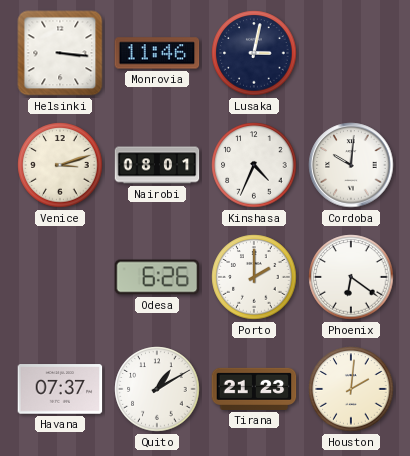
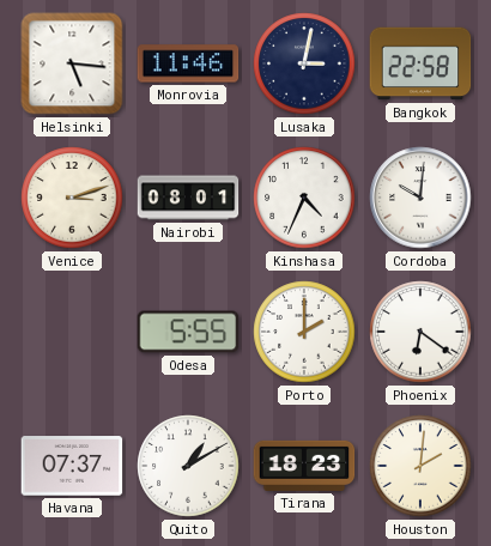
Helsinki: 3:16 -> 5:16 (72, 63)
Bangkok: none -> 22:58 (420, 63)
Odesa: 6:26 -> 5:55 (188, 332)
Tirana: 21:23 -> 18:23 (304, 466)
